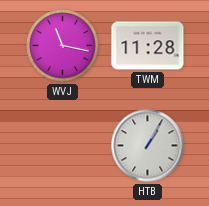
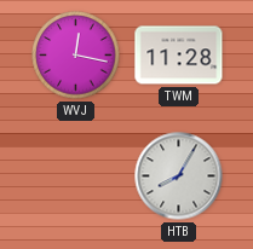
WVJ: 11:17 -> 12:17 (76, 56)
HTB: 1:05 -> 8:05 (179, 176)
